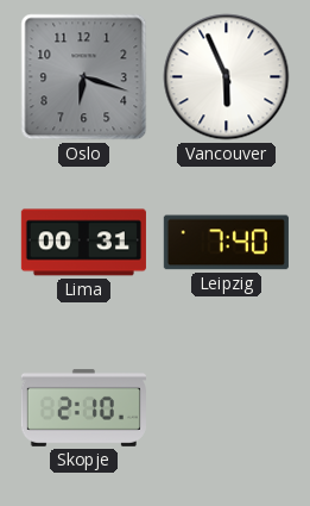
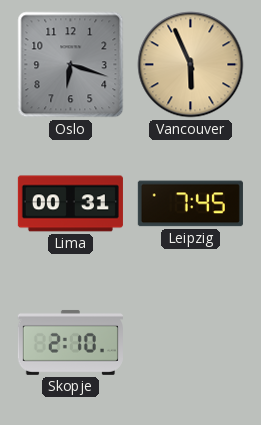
Vancouver dial: white -> champagne (191, 65)
Leipzig: 7:40 -> 7:45 (190, 204)
